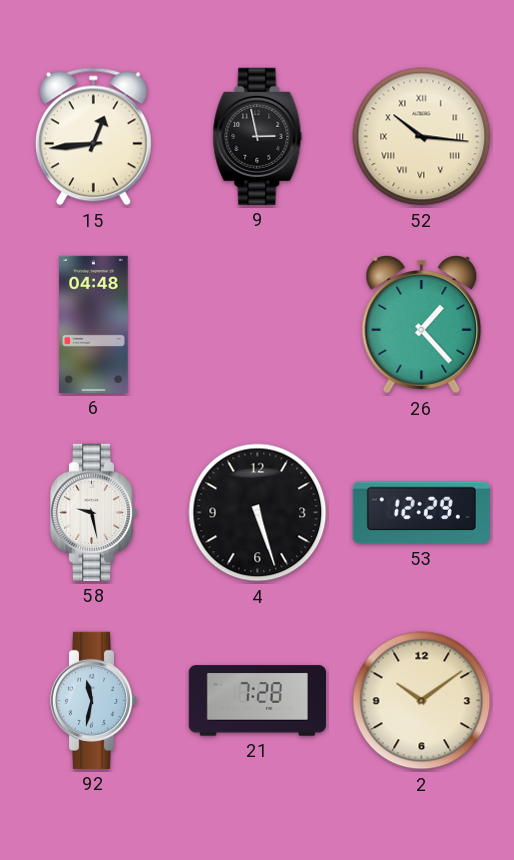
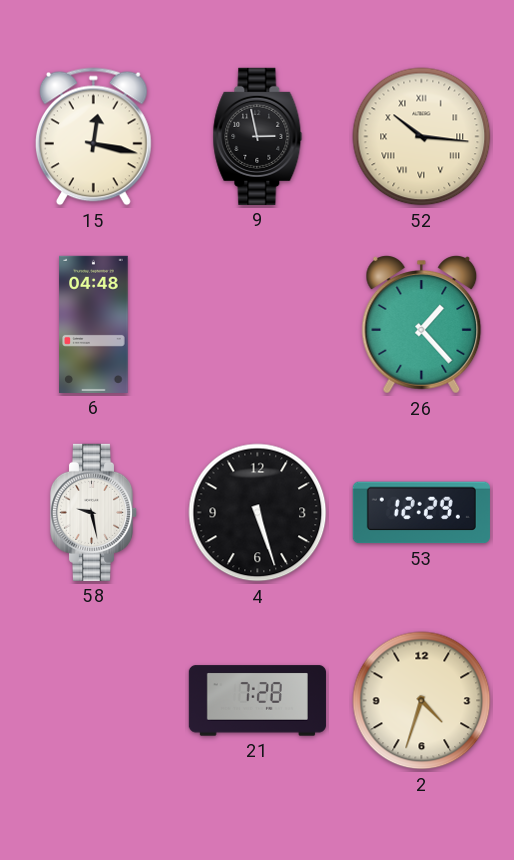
15: 12:44 -> 12:17 (93, 137)
92: 11:32 -> none (94, 700)
2: 10:09 -> 4:33 (422, 701)
